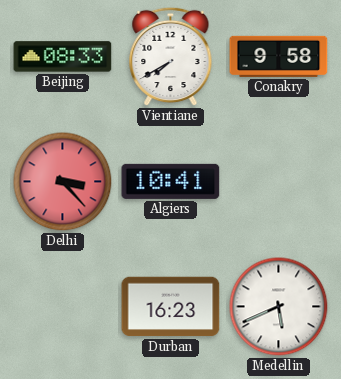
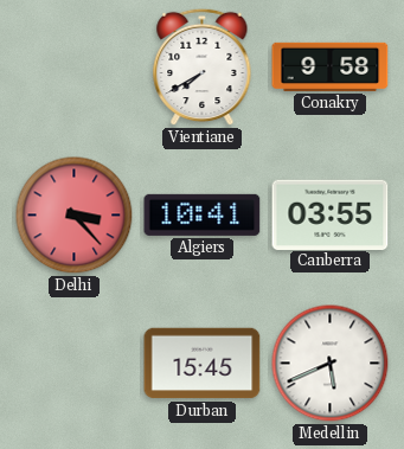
Beijing: 08:33 -> none (63, 57)
Canberra: none -> 03:55 (331, 214)
Durban: 16:23 -> 15:45 (203, 364)
